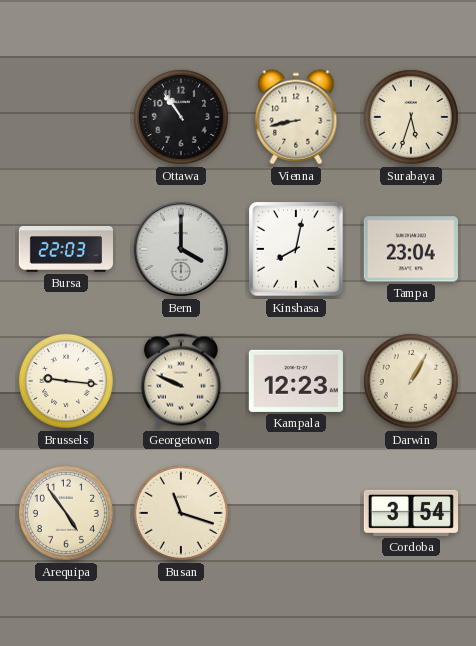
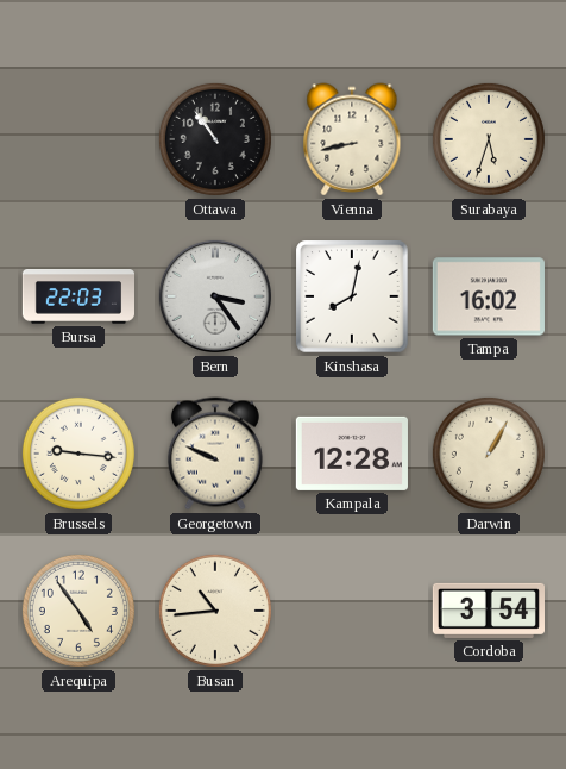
Bern: 4:00 -> 3:24 (215, 296)
Tampa: 23:04 -> 16:02 (489, 296)
Kampala: 12:23 -> 12:28 (352, 454)
Busan: 11:18 -> 10:44 (215, 611)
